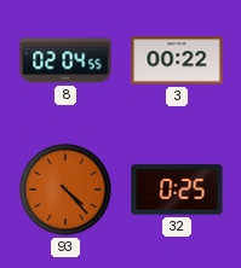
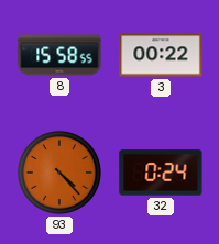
8: 02:04 -> 15:58 (59, 55)
32: 0:25 -> 0:24 (161, 173)
